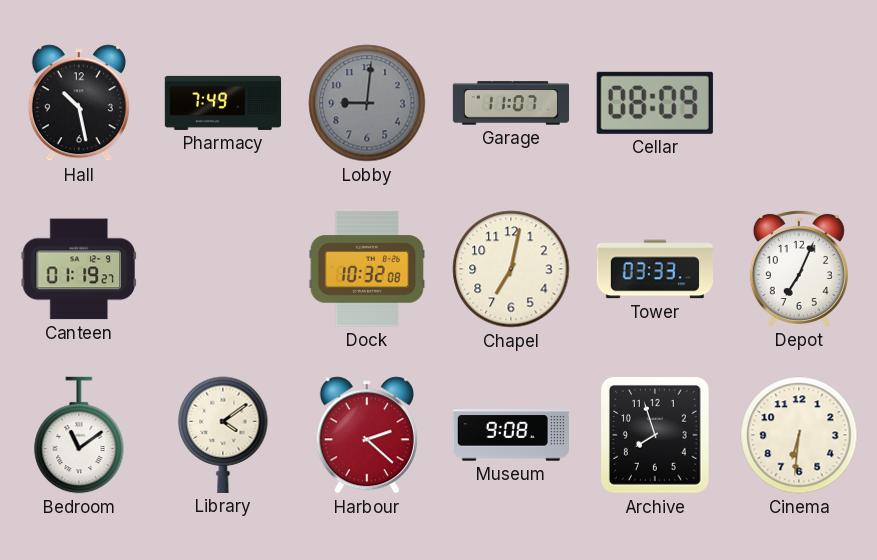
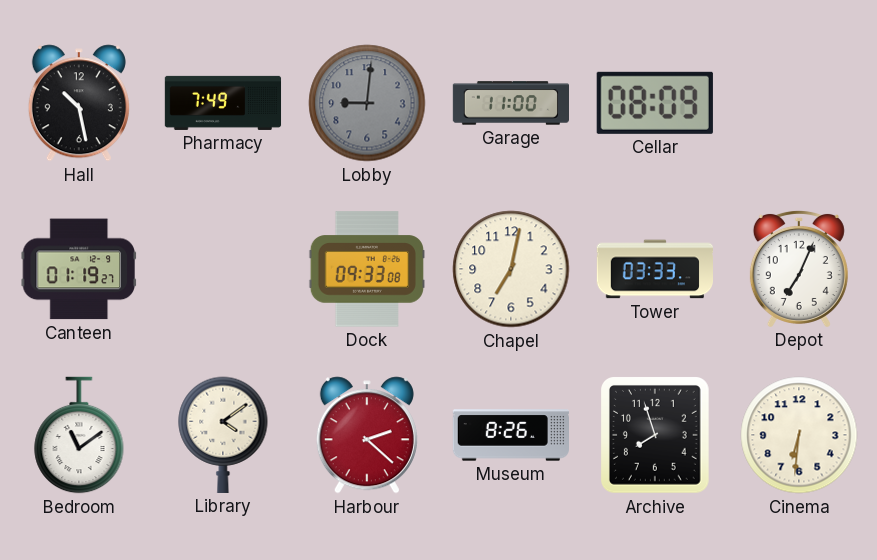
Garage: 11:07 -> 11:00 (510, 103)
Dock: 10:32 -> 09:33 (366, 269)
Museum: 9:08 -> 8:26 (510, 435)
